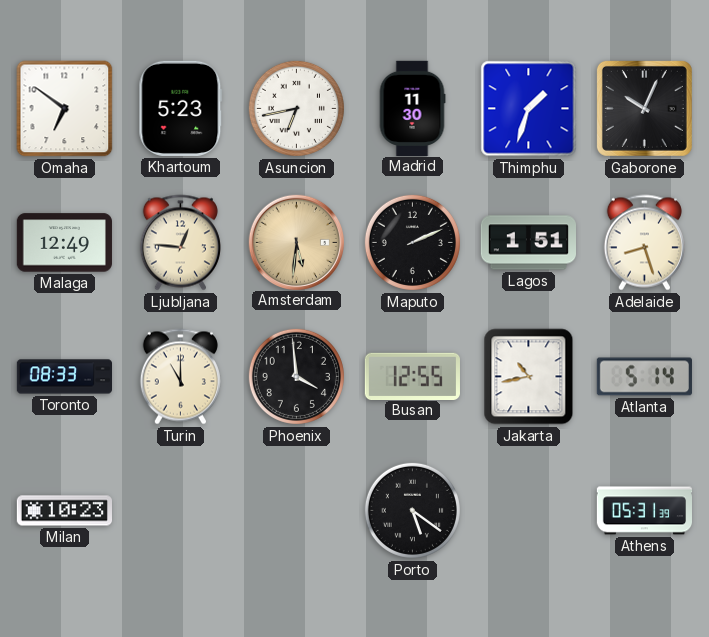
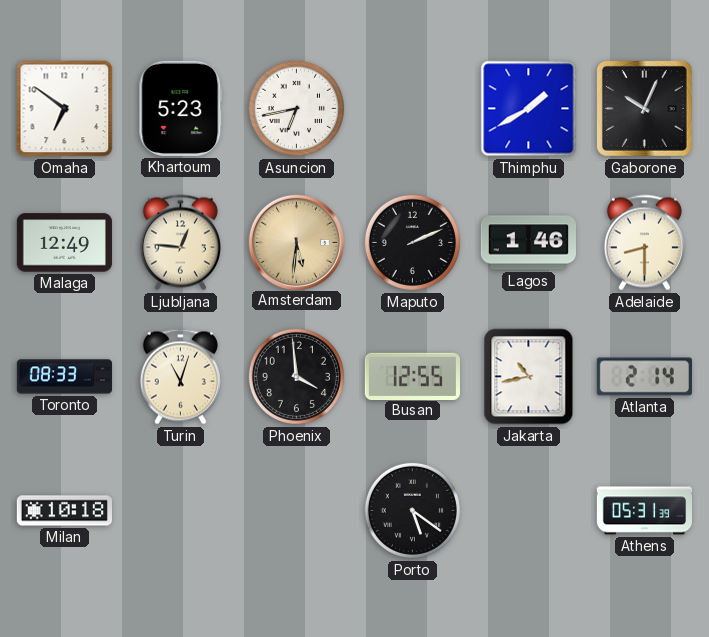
Madrid: 11:30 -> none (412, 108)
Thimphu: 1:33 -> 1:40 (529, 109)
Lagos: 1:51 -> 1:46 (528, 243)
Adelaide: 8:27 -> 8:30 (644, 243)
Turin: 11:00 -> 11:03 (180, 377)
Atlanta: 5:14 -> 2:14 (644, 377)
Milan: 10:23 -> 10:18 (64, 511)
